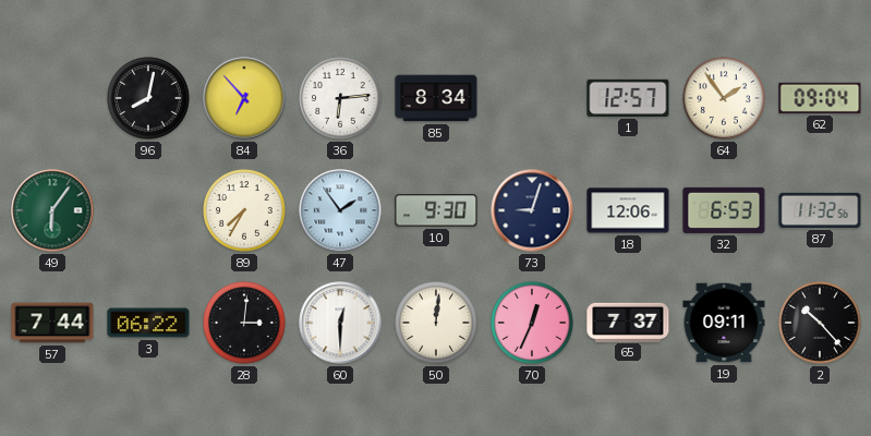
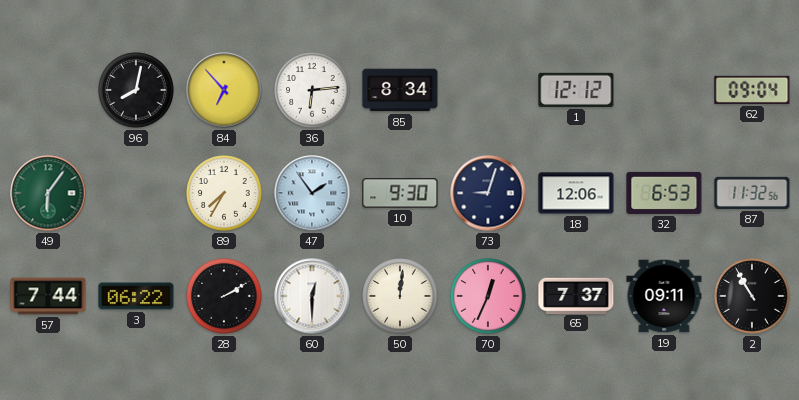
1: 12:57 -> 12:12 (576, 90)
64: 1:54 -> none (724, 98)
28: 3:01 -> 2:10 (224, 296)
2: 10:23 -> 10:55 (752, 296)
